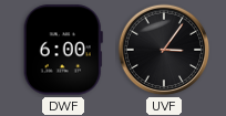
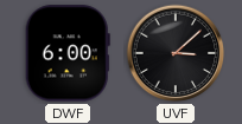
UVF: 3:06 -> 3:08 (176, 53)
